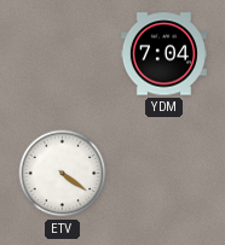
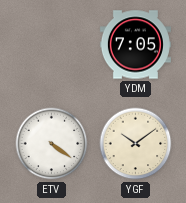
YDM: 7:04 -> 7:05 (135, 45)
YGF: none -> 10:09 (136, 144)
